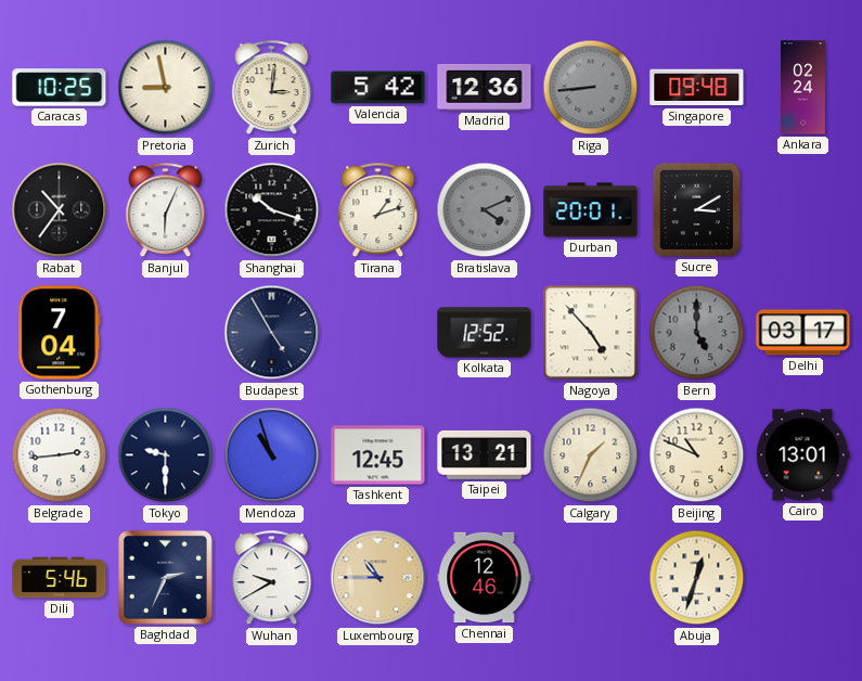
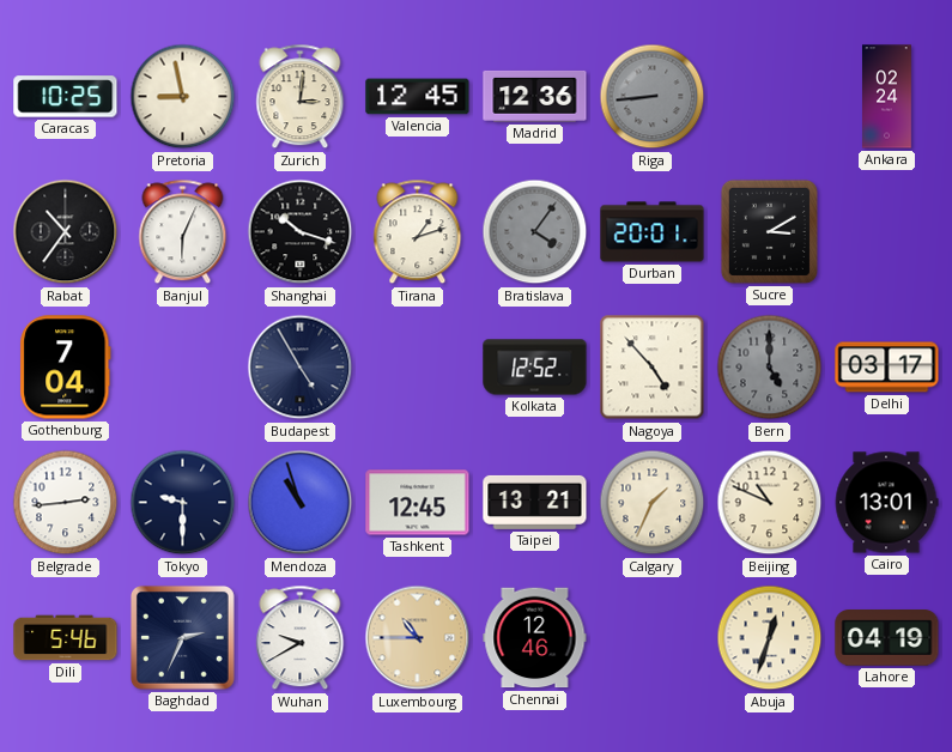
Valencia: 5:42 -> 12:45 (418, 97)
Singapore: 09:48 -> none (697, 88)
Bratislava: 4:11 -> 4:06 (535, 232)
Lahore: none -> 04:19 (887, 638)
